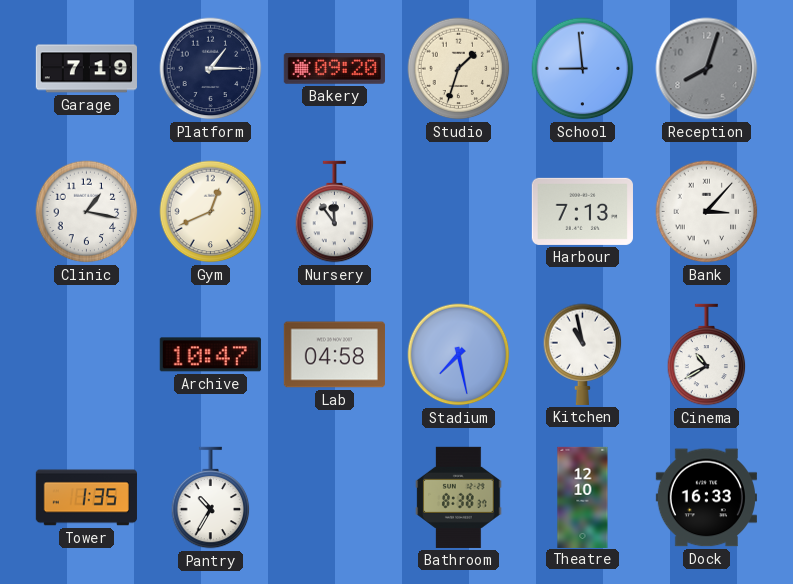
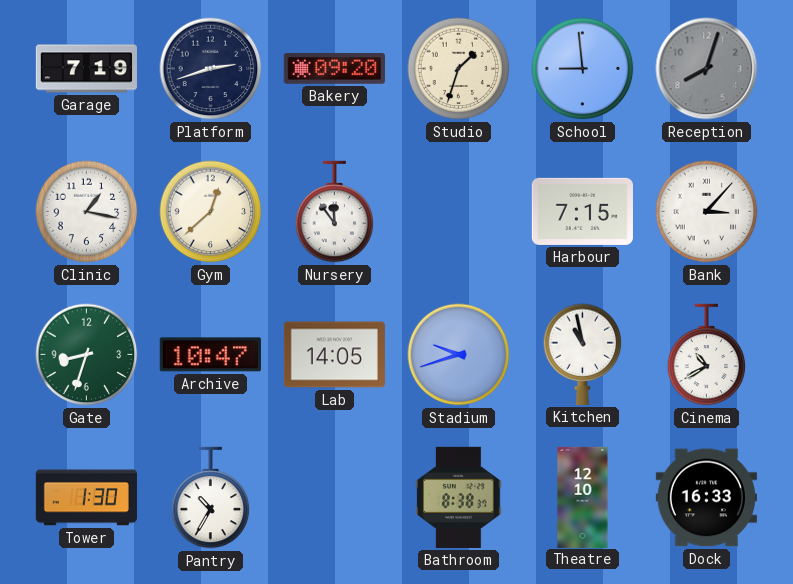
Platform: 1:15 -> 2:42 (211, 69)
Gym: 12:41 -> 12:38 (211, 212)
Harbour: 7:13 -> 7:15 (582, 211)
Gate: none -> 8:33 (87, 355)
Lab: 04:58 -> 14:05 (334, 355)
Stadium: 7:28 -> 9:42 (459, 355)
Tower: 1:35 -> 1:30 (86, 498)
